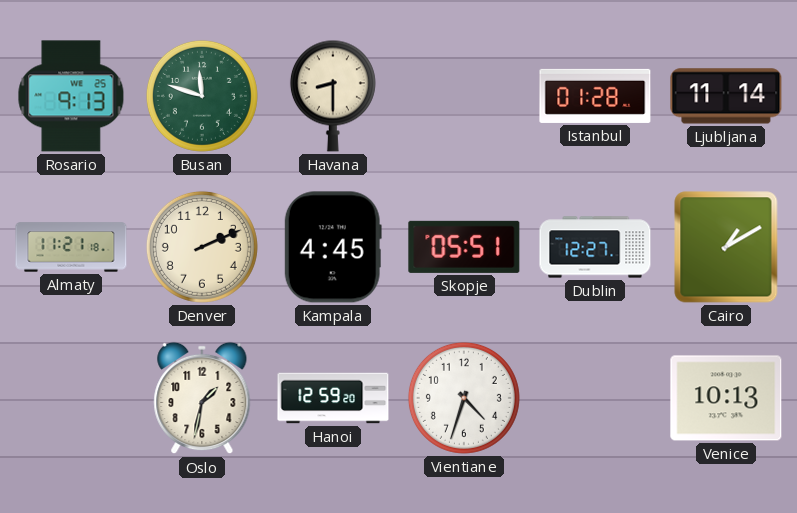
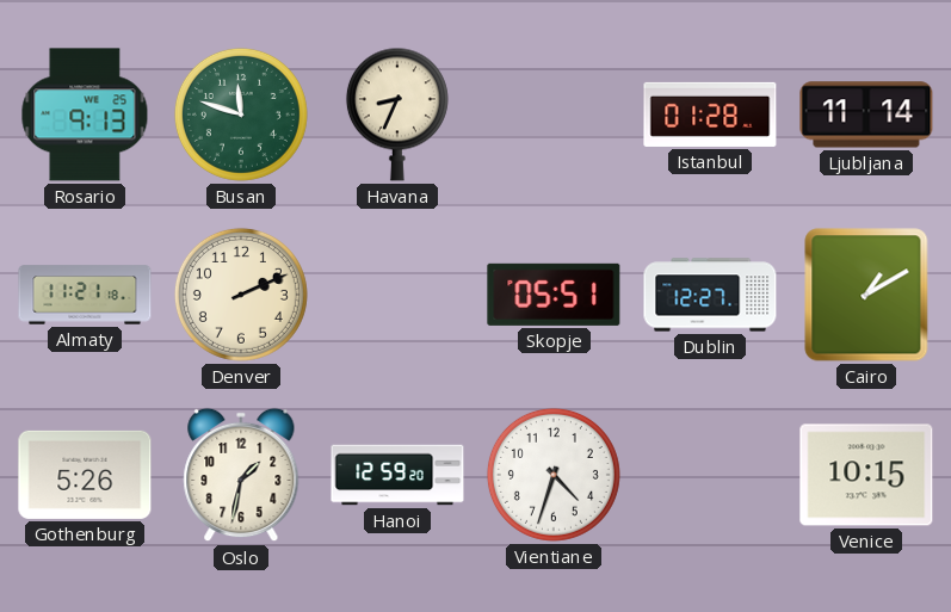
Havana: 8:30 -> 8:34 (397, 115)
Kampala: 4:45 -> none (333, 247)
Gothenburg: none -> 5:26 (85, 475)
Venice: 10:13 -> 10:15 (866, 475)
